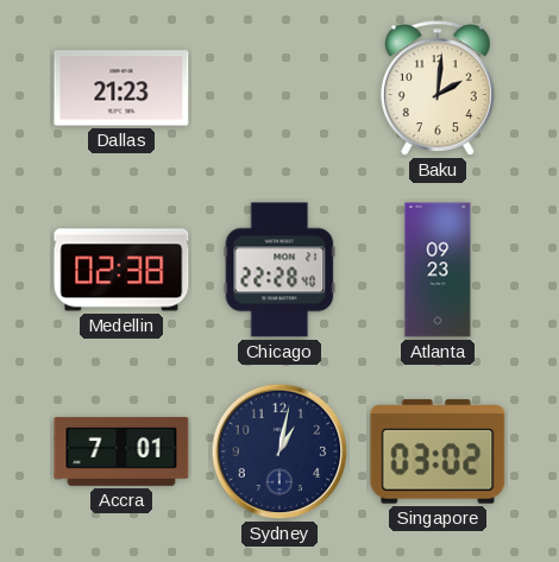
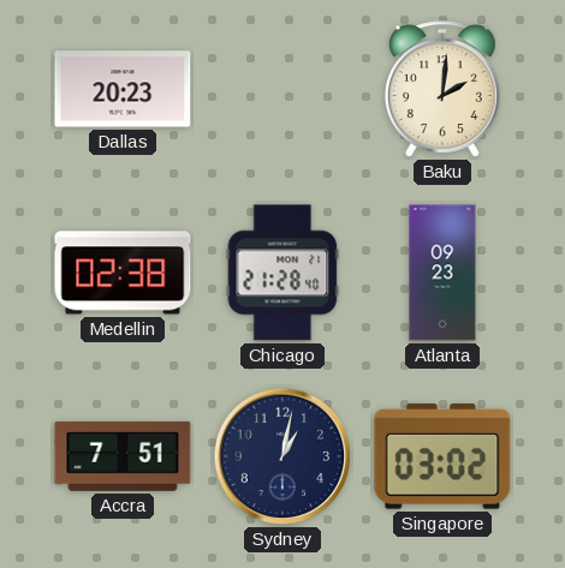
Dallas: 21:23 -> 20:23 (123, 89)
Chicago: 22:28 -> 21:28 (282, 273)
Accra: 7:01 -> 7:51 (123, 456)
